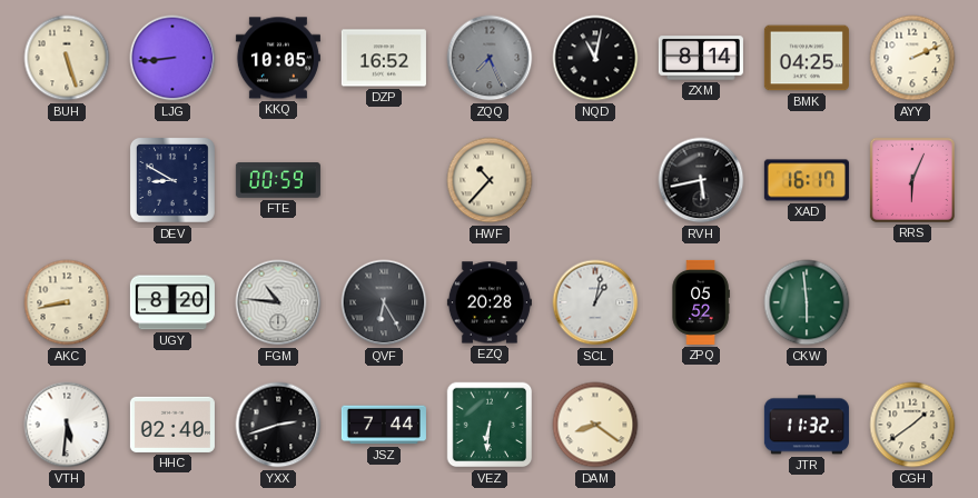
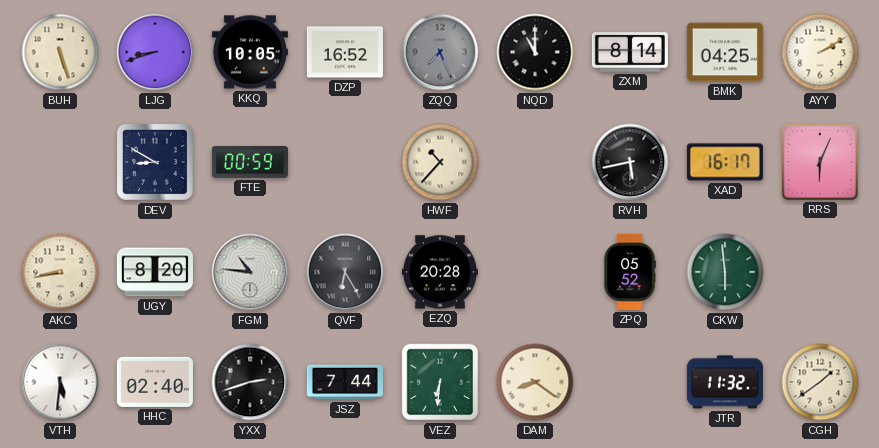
LJG: 8:44 -> 8:42 (155, 52)
NQD: 11:02 -> 11:00 (535, 52)
AYY: 2:11 -> 2:10 (820, 52)
SCL: 1:02 -> none (595, 302)
